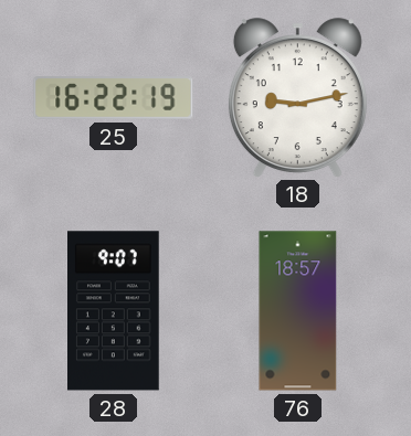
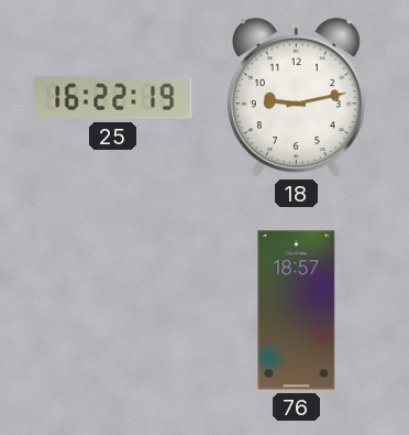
28: 9:07 -> none (114, 311)
